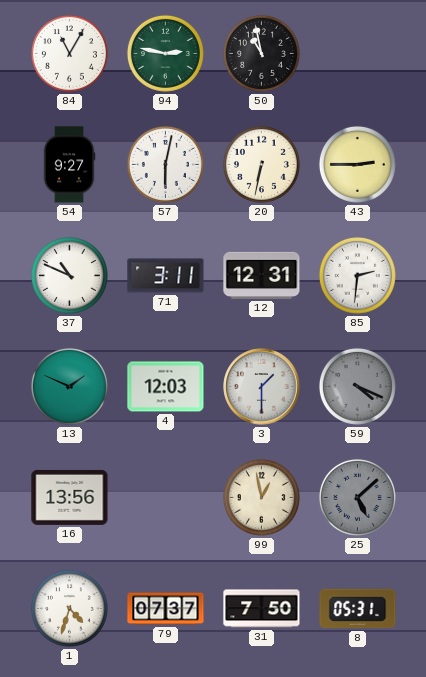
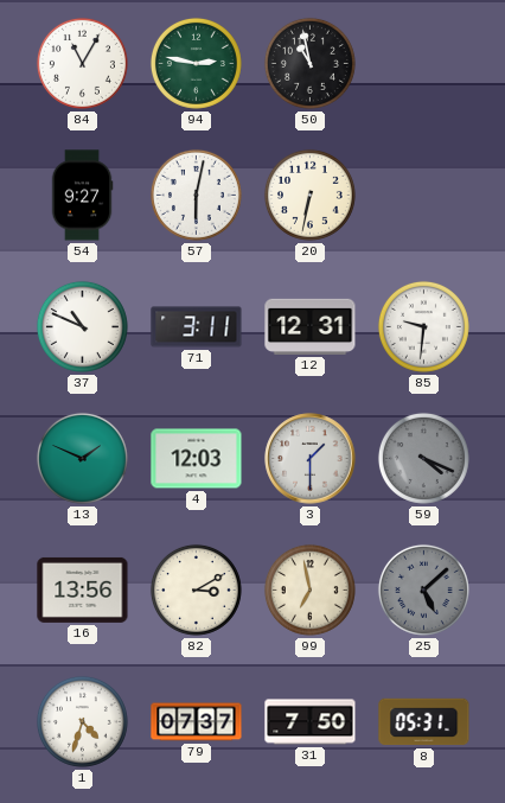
43: 2:45 -> none (357, 164)
85: 2:31 -> 9:31 (423, 326)
82: none -> 3:10 (196, 589)
99: 12:58 -> 6:58 (309, 589)
